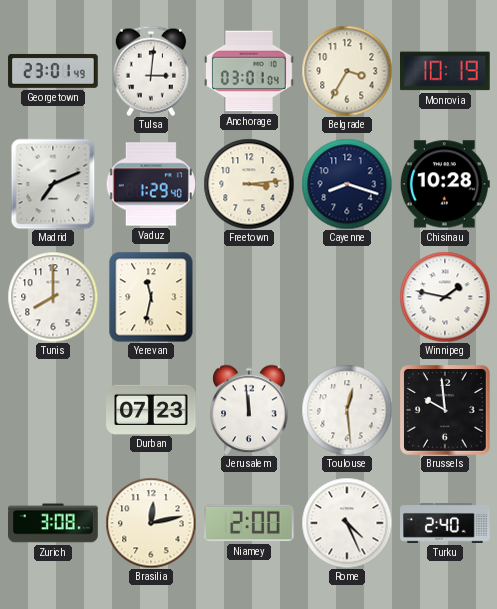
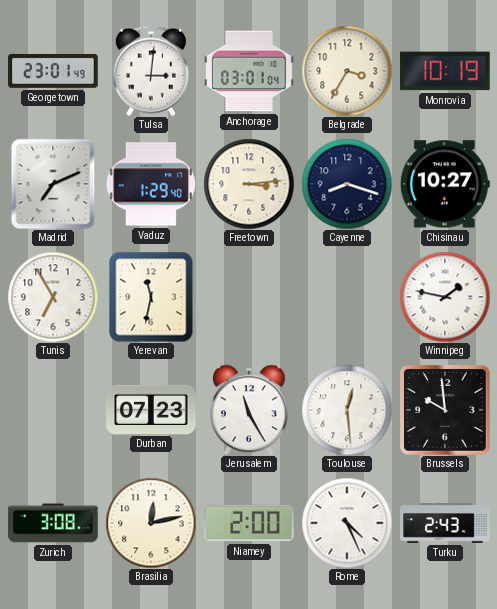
Chisinau: 10:28 -> 10:27 (445, 184)
Tunis: 8:00 -> 6:55 (53, 297)
Jerusalem: 11:59 -> 11:25 (249, 410)
Turku: 2:40 -> 2:43 (445, 524)
